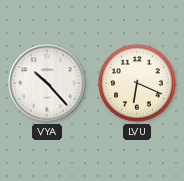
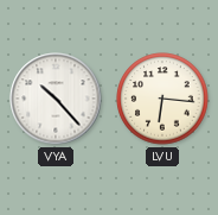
LVU: 6:19 -> 6:16 (162, 99)
